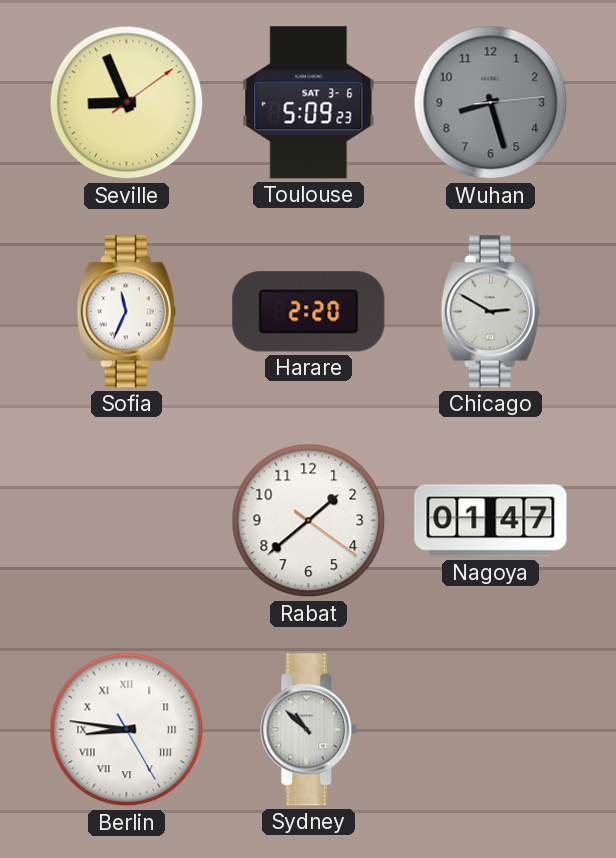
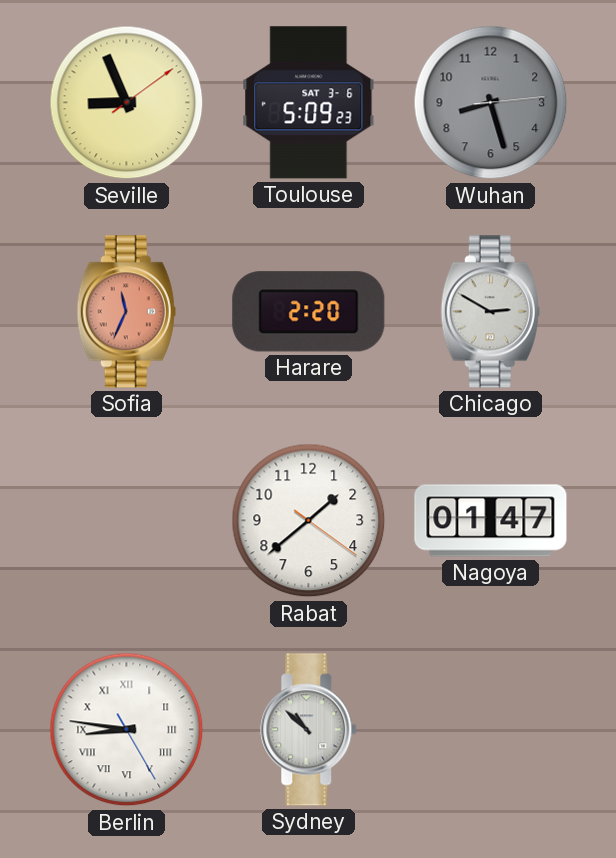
Sofia dial: white -> salmon (126, 312)
